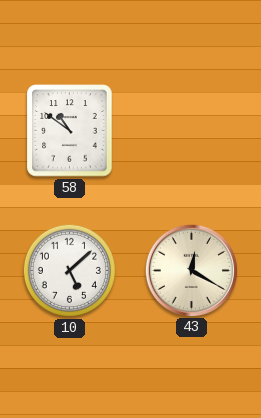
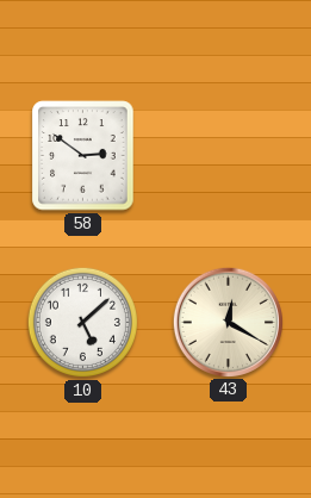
58: 10:51 -> 2:51 (83, 156)
